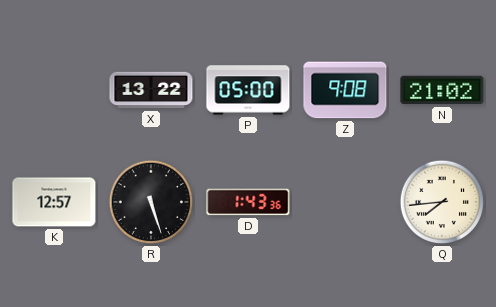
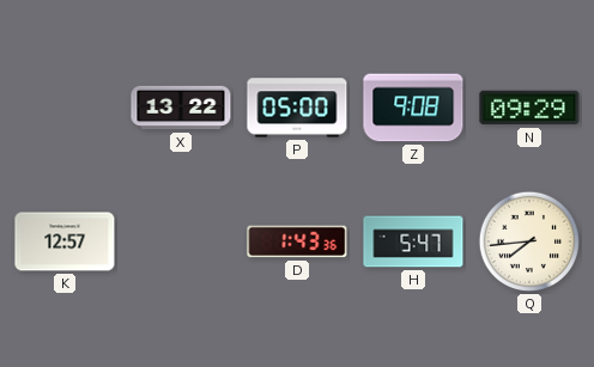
N: 21:02 -> 09:29 (529, 108)
R: 5:27 -> none (151, 202)
H: none -> 5:47 (413, 241)
